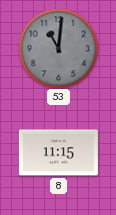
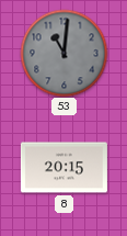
8: 11:15 -> 20:15 (63, 168)
